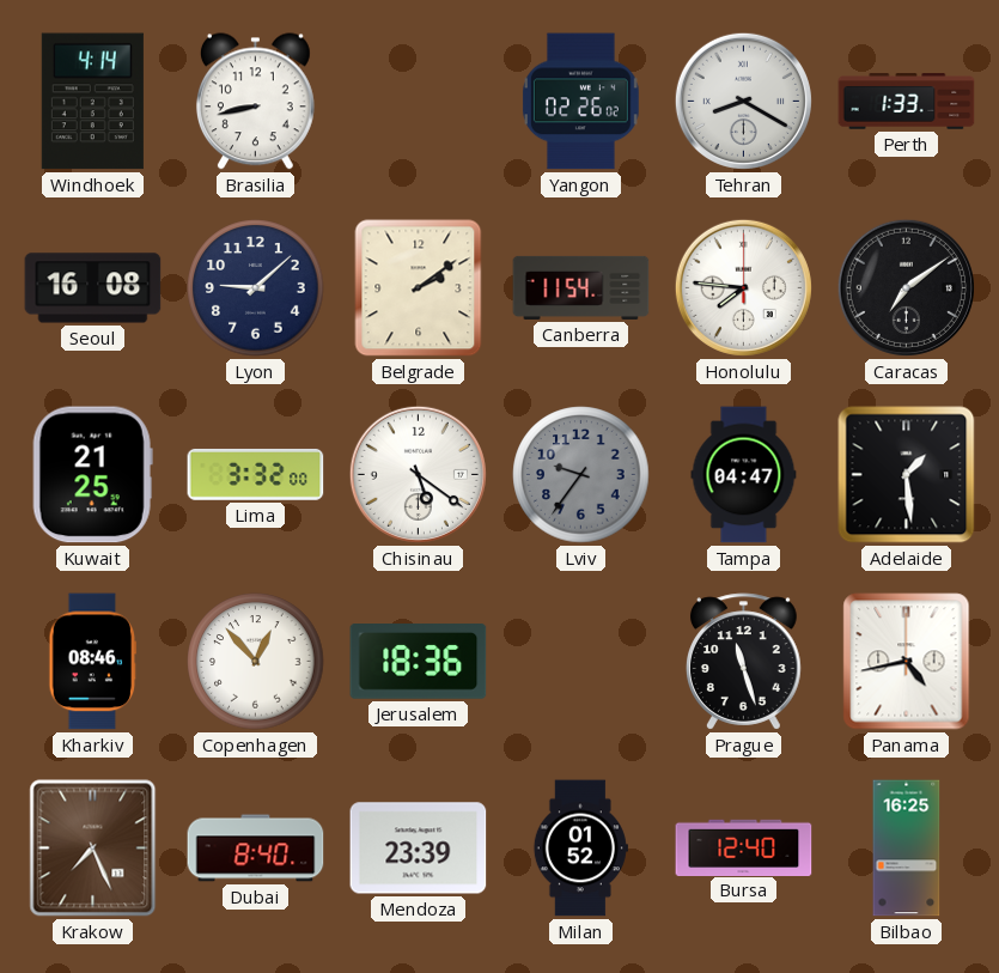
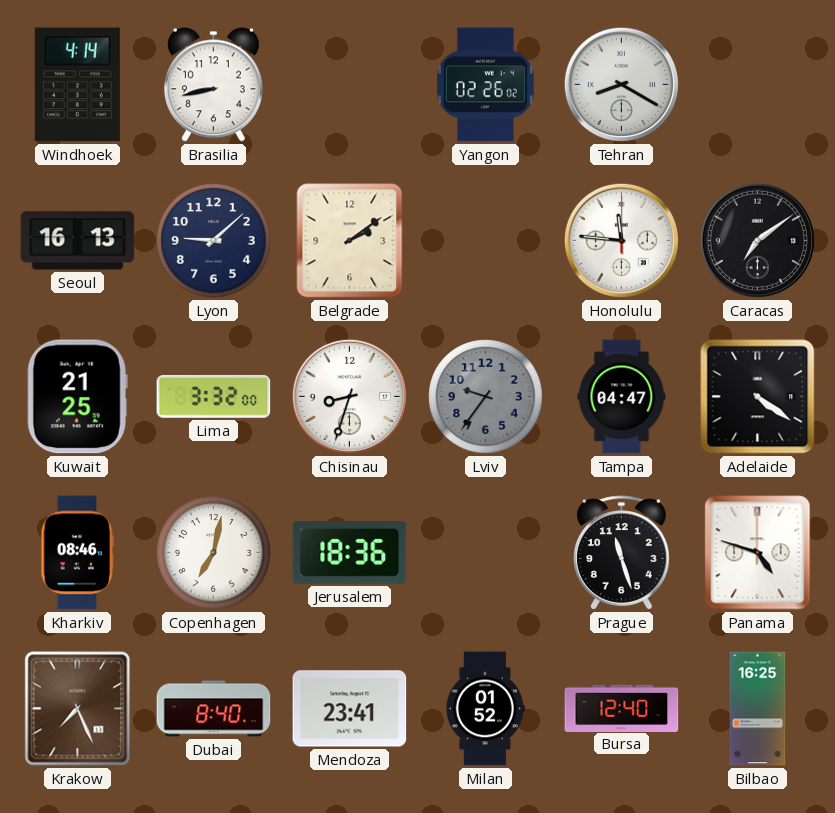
Perth: 1:33 -> none (907, 102)
Seoul: 16:08 -> 16:13 (78, 241)
Canberra: 11:54 -> none (581, 287)
Honolulu: 7:46 -> 11:46 (621, 240)
Chisinau: 5:21 -> 8:33 (349, 396)
Adelaide: 1:29 -> 4:21 (758, 397)
Copenhagen: 12:53 -> 7:02 (214, 553)
Panama: 4:43 -> 4:48 (758, 553)
Mendoza: 23:39 -> 23:41 (350, 709)
